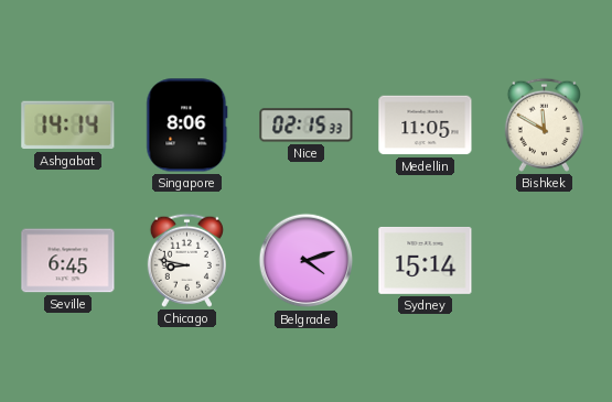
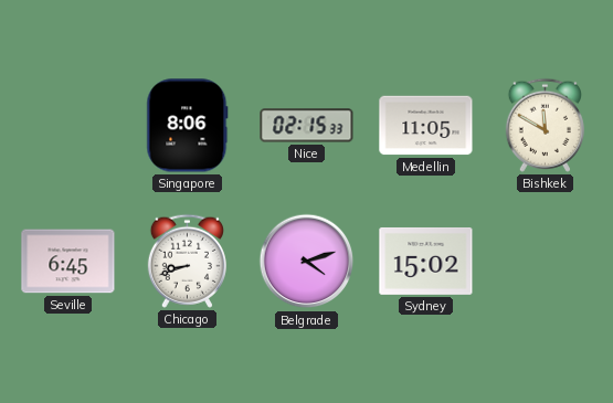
Ashgabat: 14:14 -> none (68, 126)
Chicago: 8:47 -> 8:42 (187, 261)
Sydney: 15:14 -> 15:02 (426, 261)
